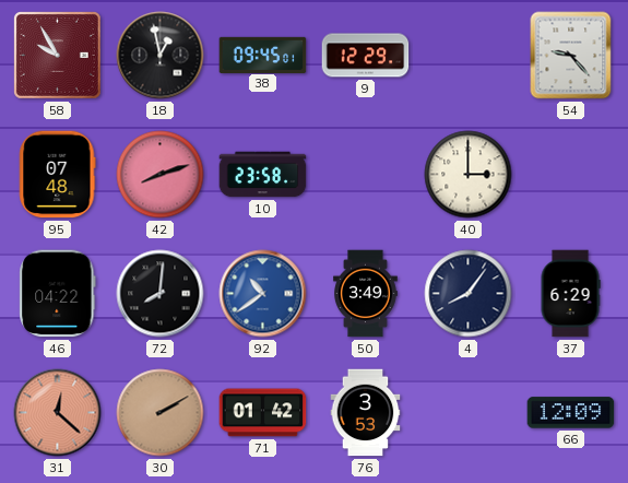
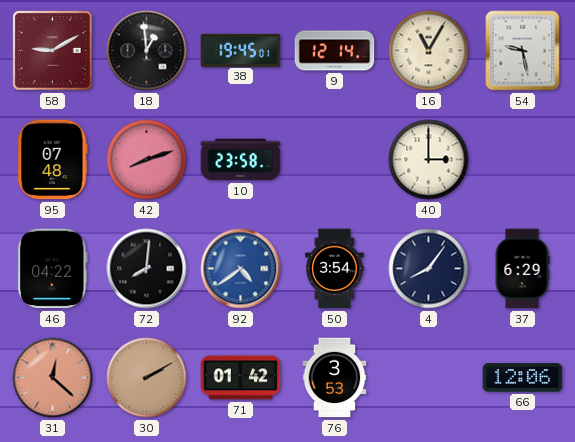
58: 9:55 -> 9:10 (53, 51)
18: 12:58 -> 12:59 (147, 51)
38: 09:45 -> 19:45 (241, 50)
9: 12:29 -> 12:14 (335, 51)
16: none -> 11:05 (429, 51)
54: 9:23 -> 9:28 (523, 51)
92: 10:39 -> 4:39 (241, 269)
50: 3:49 -> 3:54 (335, 269)
66: 12:09 -> 12:06 (523, 378)
